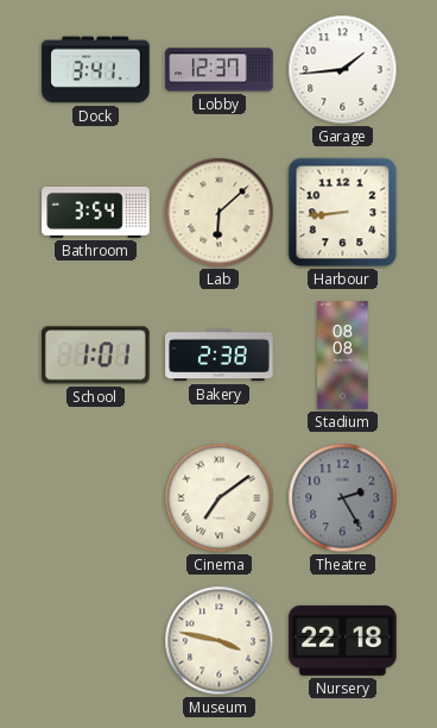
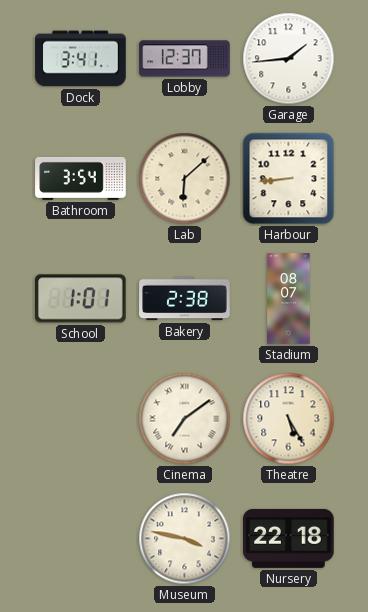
Stadium: 08:08 -> 08:07 (289, 299)
Theatre: 2:25 -> 5:25 (289, 419)
Theatre dial: grey -> cream (289, 419)
